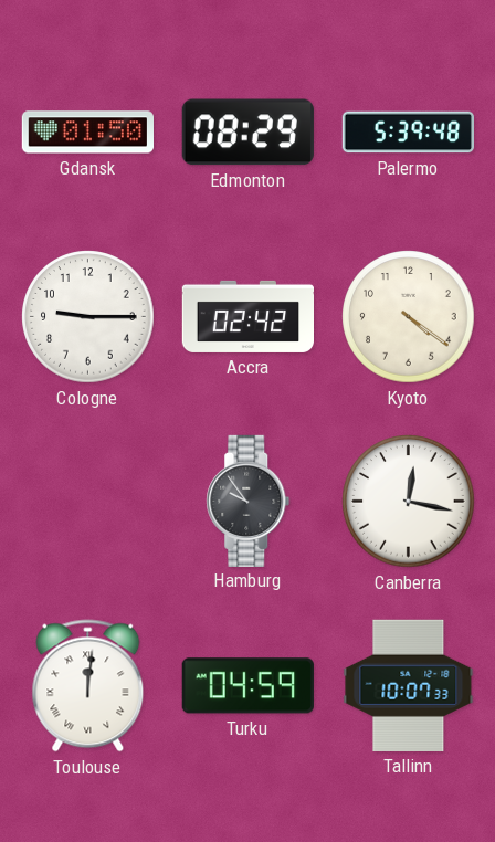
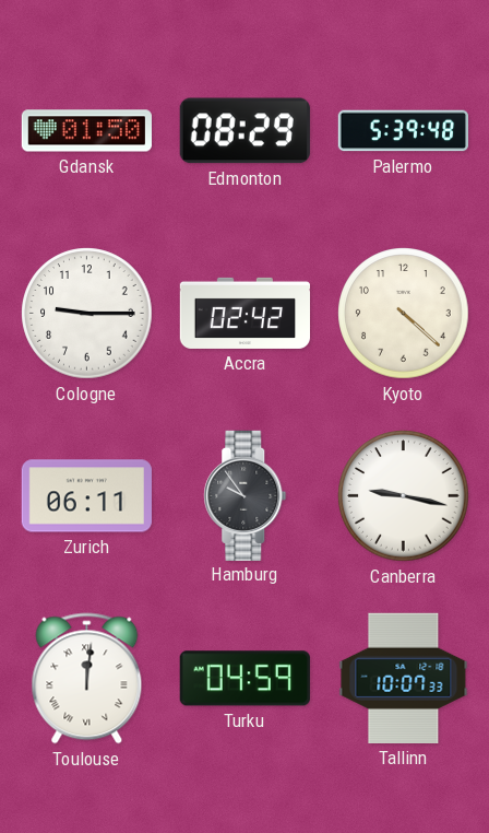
Kyoto: 4:21 -> 4:22 (404, 314)
Zurich: none -> 06:11 (86, 496)
Canberra: 12:17 -> 9:17 (404, 496)
